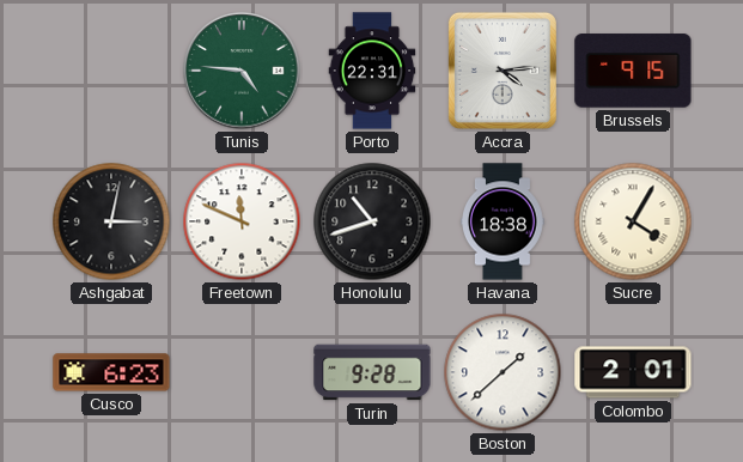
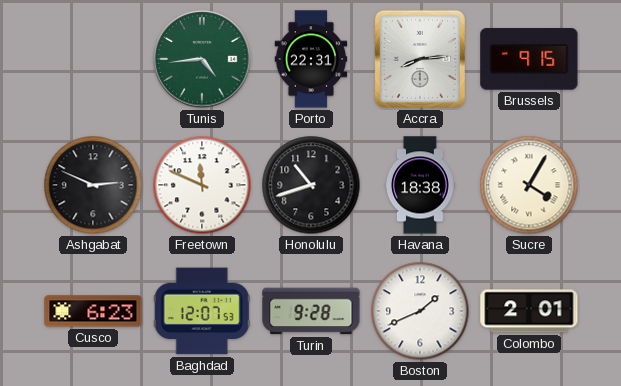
Tunis: 4:46 -> 4:44 (202, 59)
Accra: 4:14 -> 8:14 (420, 59)
Ashgabat: 3:02 -> 2:49 (93, 185)
Baghdad: none -> 12:07 (202, 311)
Boston: 1:38 -> 1:41 (420, 311)
